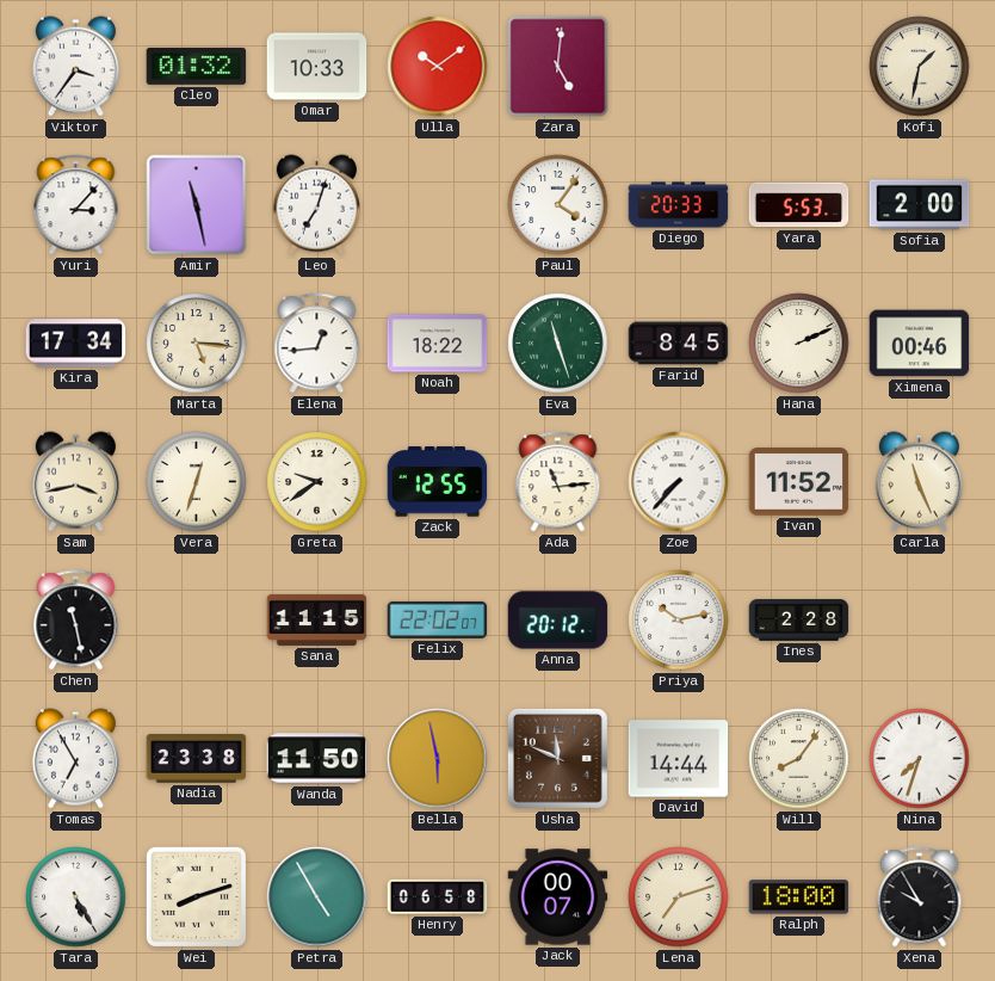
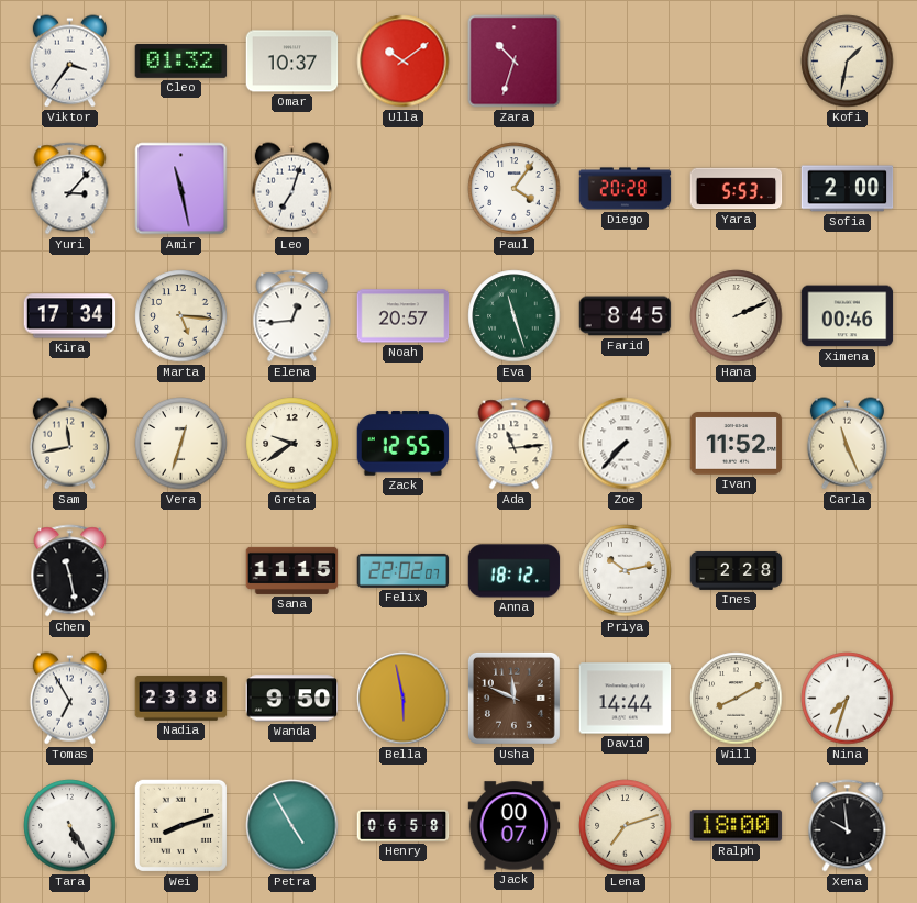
Omar: 10:33 -> 10:37 (292, 62)
Zara: 5:01 -> 10:33 (515, 62)
Diego: 20:33 -> 20:28 (626, 189)
Noah: 18:22 -> 20:57 (404, 316)
Sam: 3:43 -> 11:43 (69, 444)
Anna: 20:12 -> 18:12 (515, 571)
Wanda: 11:50 -> 9:50 (292, 699)
Will: 8:06 -> 8:10 (737, 699)
Xena: 9:55 -> 9:59 (848, 826)
